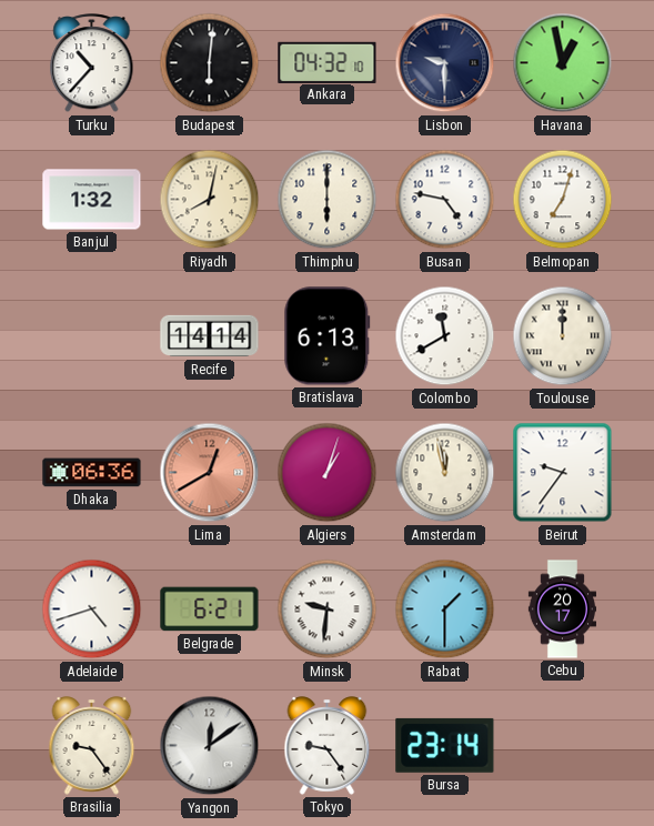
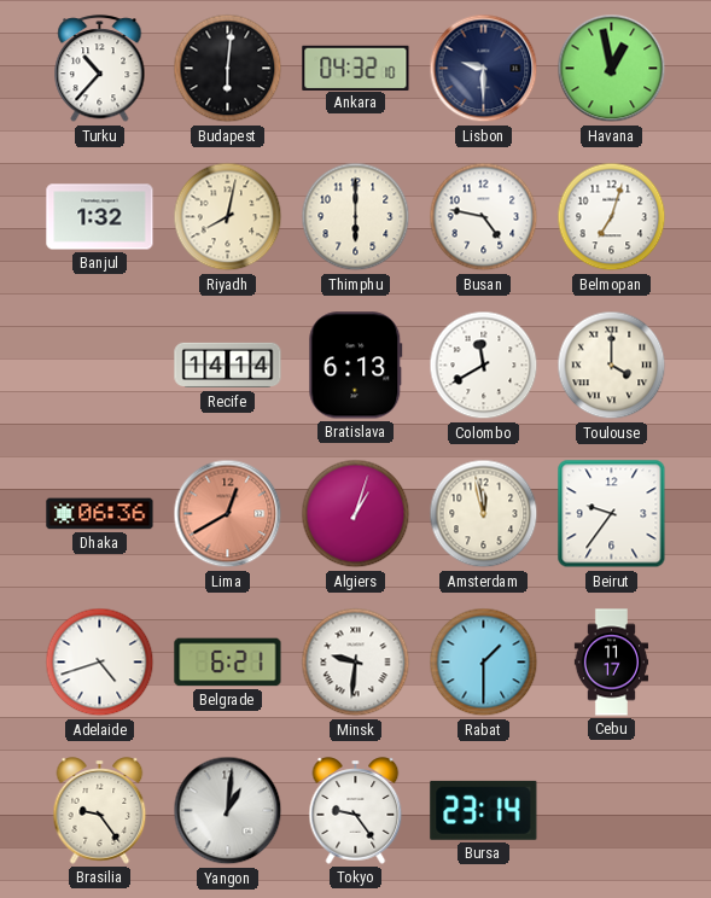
Toulouse: 12:00 -> 4:00 (612, 366)
Cebu: 20:17 -> 11:17 (611, 663)
Yangon: 12:09 -> 1:01 (228, 811)
